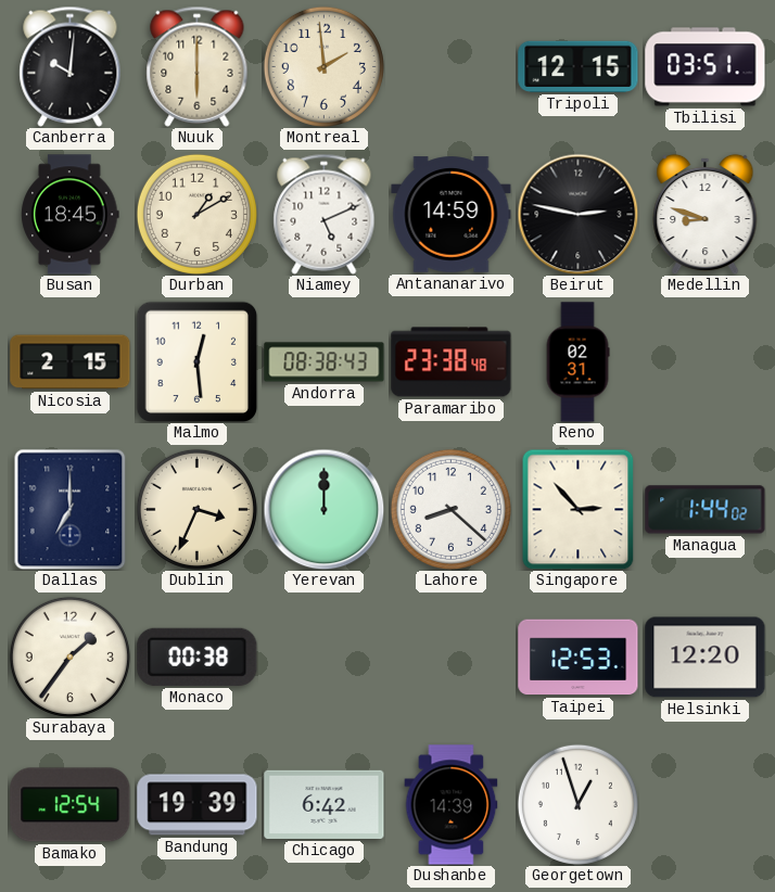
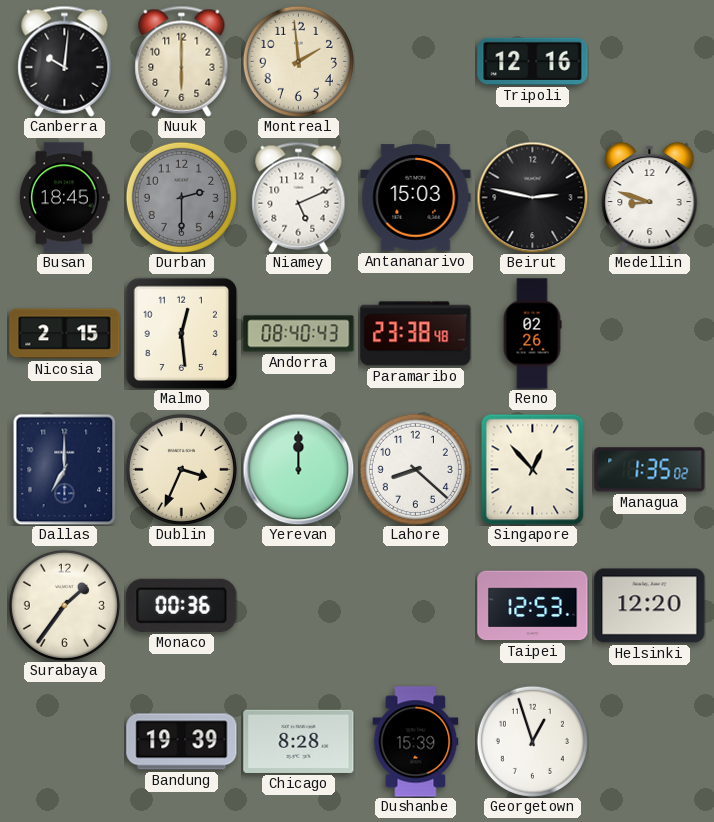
Tripoli: 12:15 -> 12:16 (533, 61)
Tbilisi: 03:51 -> none (706, 67)
Durban: 1:10 -> 2:30 (181, 197)
Durban dial: cream -> grey (181, 197)
Antananarivo: 14:59 -> 15:03 (416, 198)
Andorra: 08:38 -> 08:40 (299, 334)
Reno: 02:31 -> 02:26 (532, 334)
Singapore: 2:53 -> 12:53 (533, 469)
Managua: 1:44 -> 1:35 (650, 470)
Monaco: 00:38 -> 00:36 (182, 605)
Bamako: 12:54 -> none (71, 805)
Chicago: 6:42 -> 8:28 (299, 741)
Dushanbe: 14:39 -> 15:39 (416, 742)
